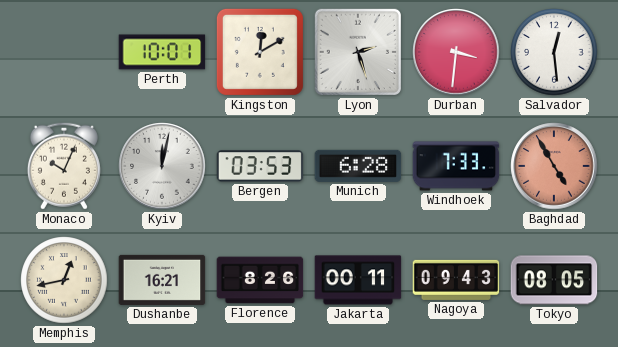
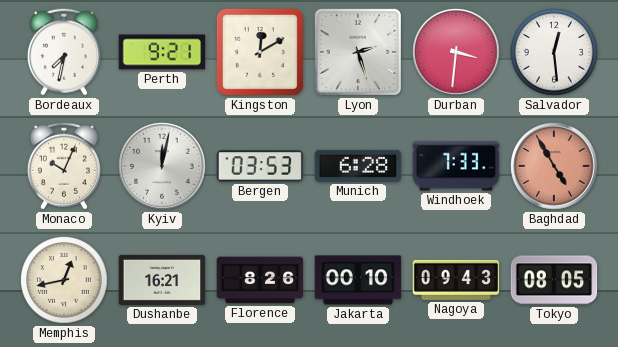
Bordeaux: none -> 7:32 (64, 52)
Perth: 10:01 -> 9:21 (162, 52)
Jakarta: 00:11 -> 00:10 (358, 280)
